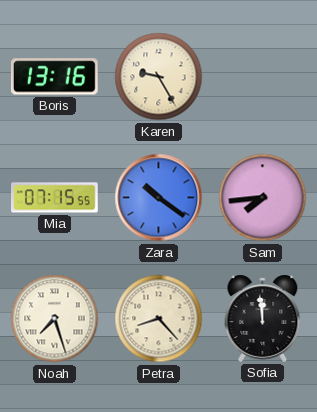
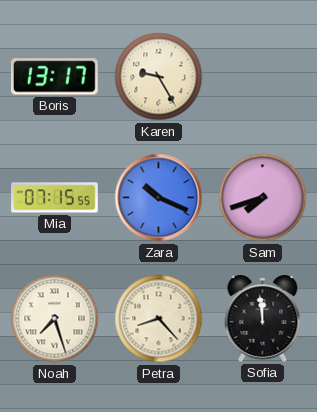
Boris: 13:16 -> 13:17 (54, 77)
Zara: 10:21 -> 10:19 (159, 198)
Sam: 7:44 -> 7:42 (263, 198)
